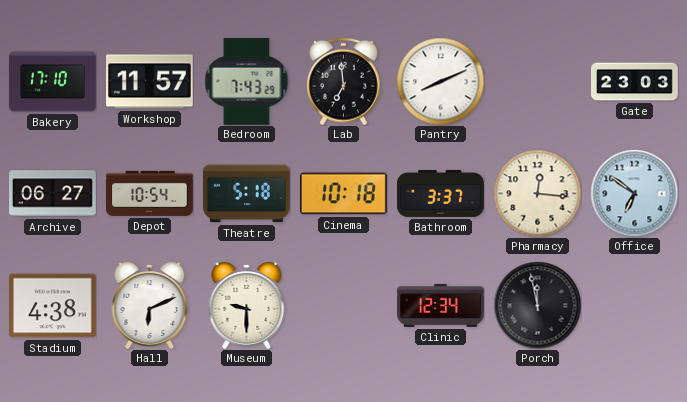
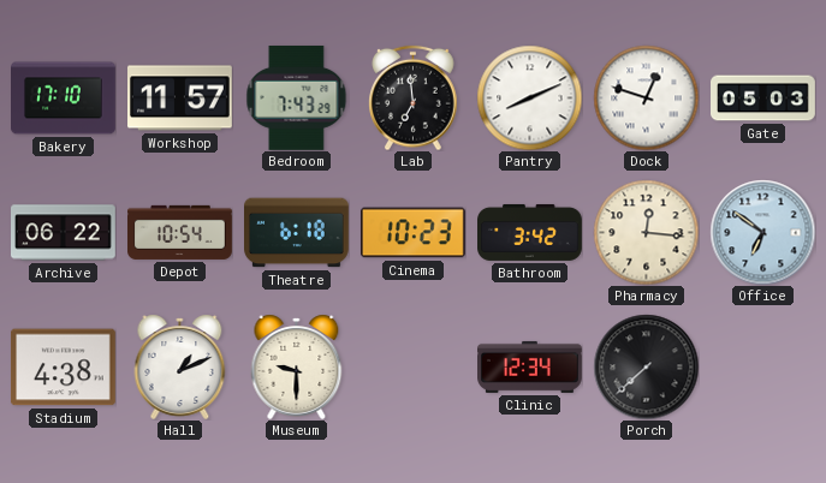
Dock: none -> 12:48 (646, 97)
Gate: 23:03 -> 05:03 (763, 99)
Archive: 06:27 -> 06:22 (64, 233)
Theatre: 5:18 -> 6:18 (297, 233)
Cinema: 10:18 -> 10:23 (412, 233)
Bathroom: 3:37 -> 3:42 (530, 232)
Hall: 6:11 -> 1:11 (180, 366)
Porch: 11:58 -> 7:38 (646, 366)
